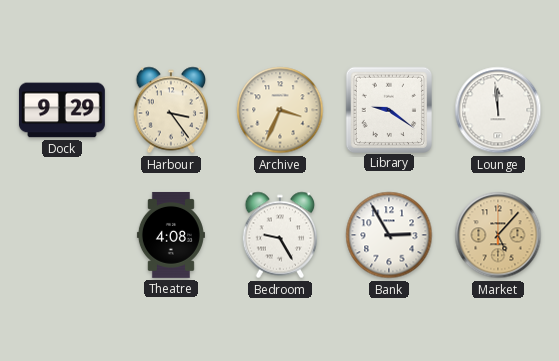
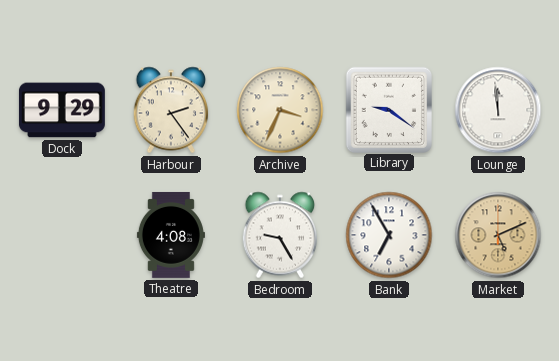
Harbour: 3:24 -> 2:24 (171, 110)
Bank: 2:55 -> 6:55 (389, 235)
Market: 5:07 -> 5:11 (498, 235)
